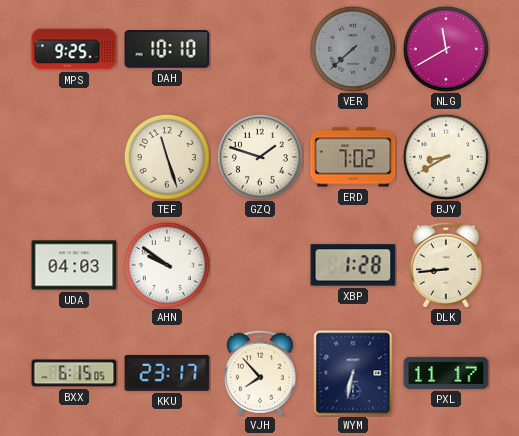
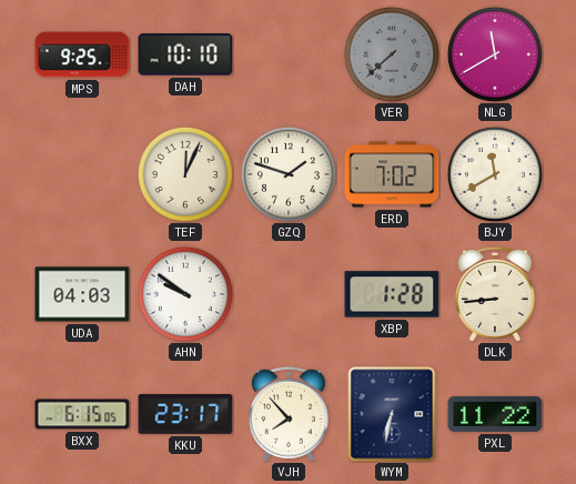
TEF: 11:27 -> 12:04 (185, 174)
BJY: 8:40 -> 11:40 (495, 174)
PXL: 11:17 -> 11:22 (495, 414)
